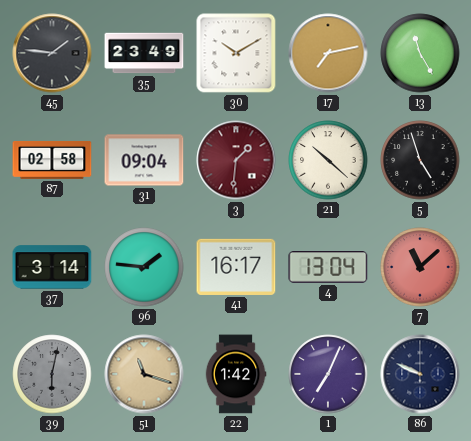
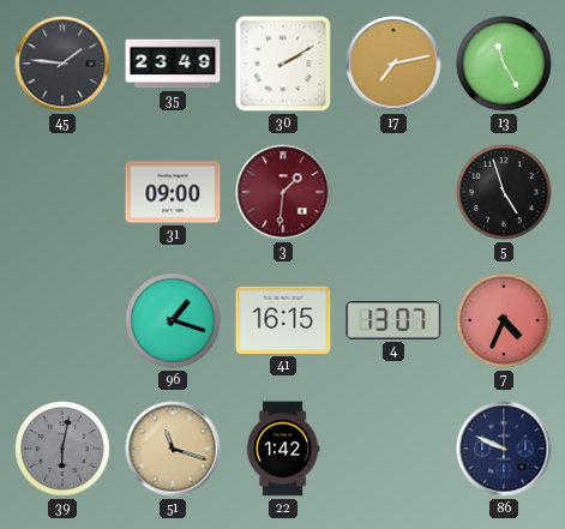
30: 10:10 -> 2:10 (283, 64)
87: 02:58 -> none (52, 160)
31: 09:04 -> 09:00 (173, 192)
21: 10:22 -> none (328, 160)
37: 3:14 -> none (52, 267)
96: 1:46 -> 1:18 (173, 320)
41: 16:17 -> 16:15 (283, 320)
4: 13:04 -> 13:07 (393, 320)
7: 11:08 -> 4:34 (504, 320)
1: 7:04 -> none (328, 374)
